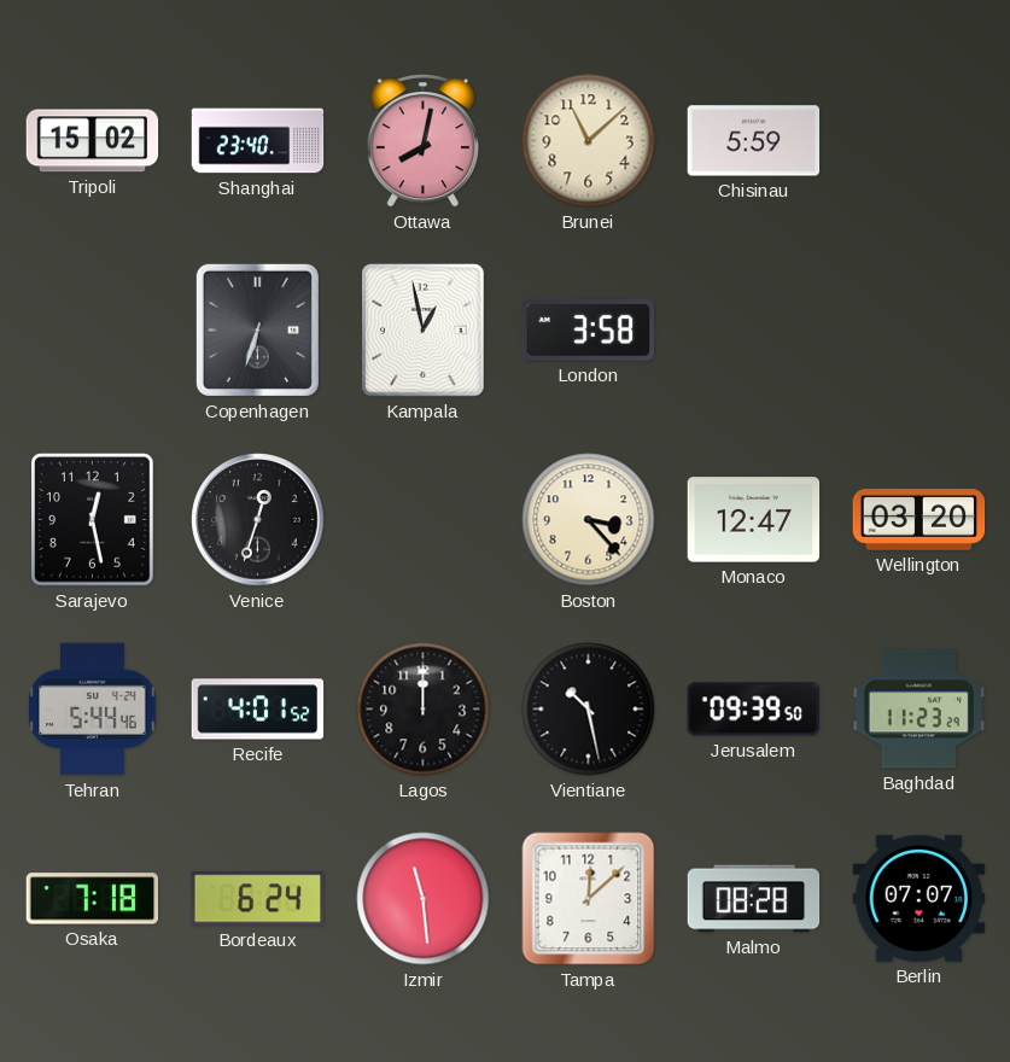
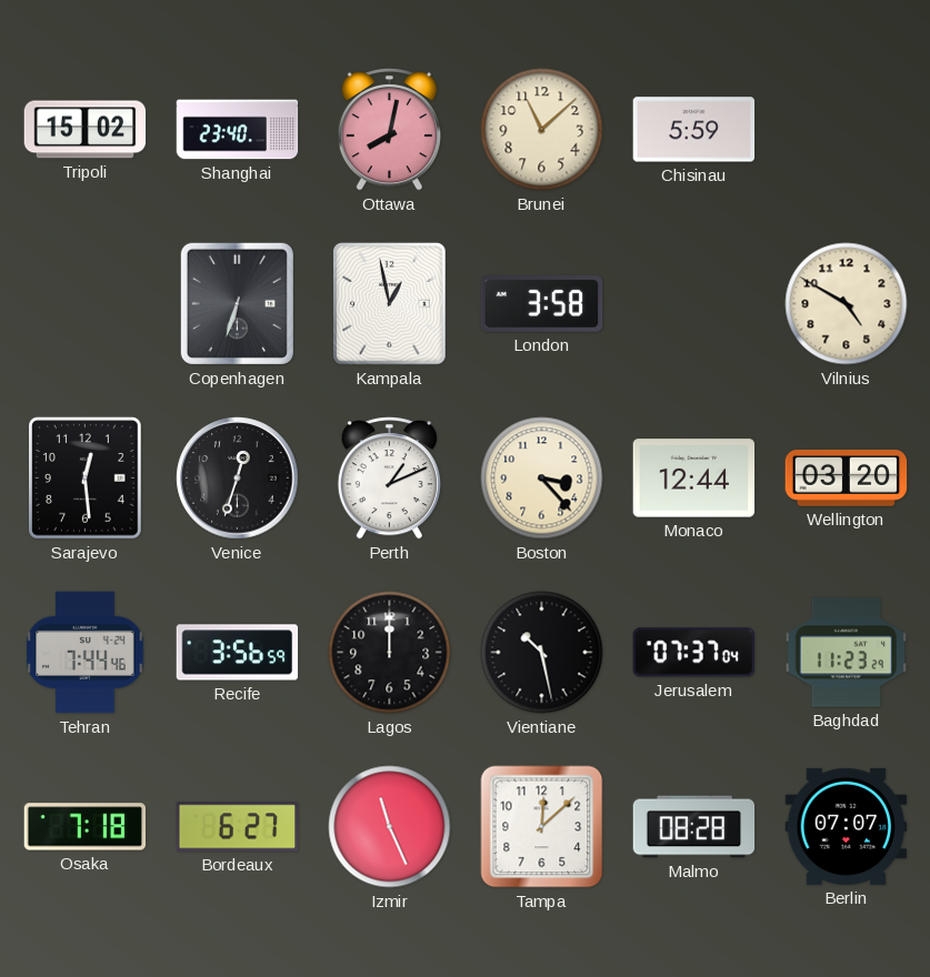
Vilnius: none -> 4:50 (847, 304)
Sarajevo: 12:28 -> 12:29 (86, 479)
Perth: none -> 1:11 (389, 479)
Monaco: 12:47 -> 12:44 (694, 479)
Tehran: 5:44 -> 7:44 (86, 653)
Recife: 4:01 -> 3:56 (238, 653)
Jerusalem: 09:39 -> 07:37 (694, 653)
Bordeaux: 6:24 -> 6:27 (238, 827)
Izmir: 11:29 -> 11:26 (390, 827)
